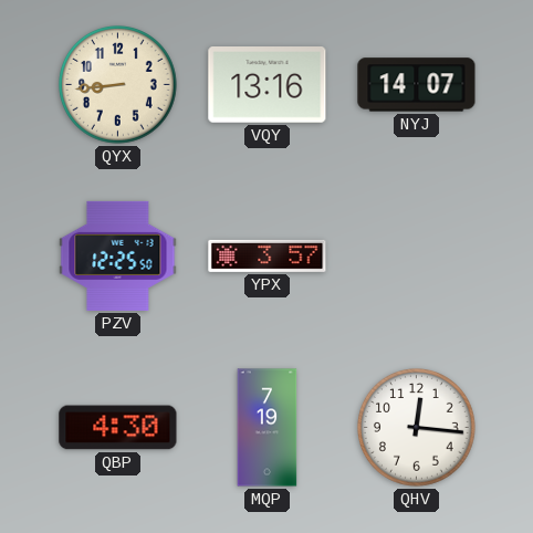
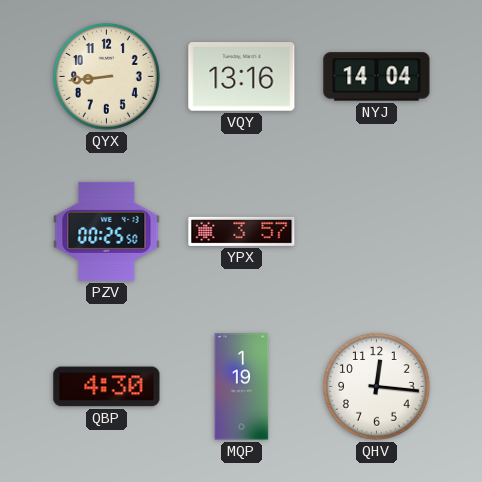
NYJ: 14:07 -> 14:04 (377, 77)
PZV: 12:25 -> 00:25 (107, 231)
MQP: 7:19 -> 1:19 (242, 387)
